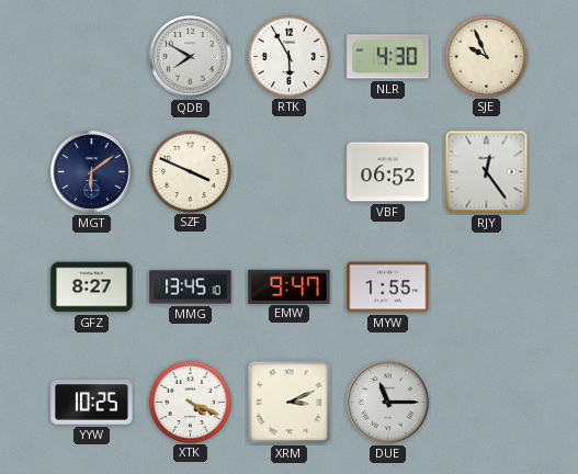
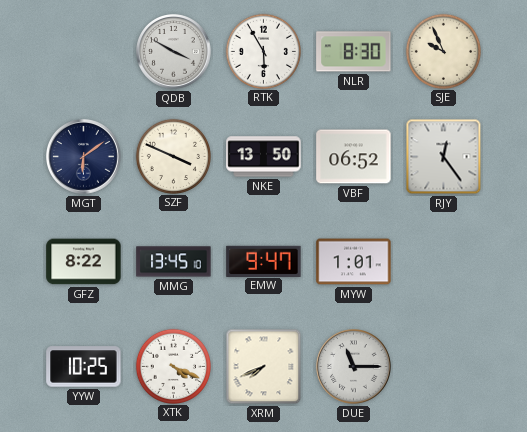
QDB: 7:50 -> 3:50 (174, 52)
NLR: 4:30 -> 8:30 (354, 52)
NKE: none -> 13:50 (264, 157)
GFZ: 8:27 -> 8:22 (84, 262)
MYW: 1:55 -> 1:01 (354, 262)
XRM: 3:11 -> 7:41 (264, 367)
